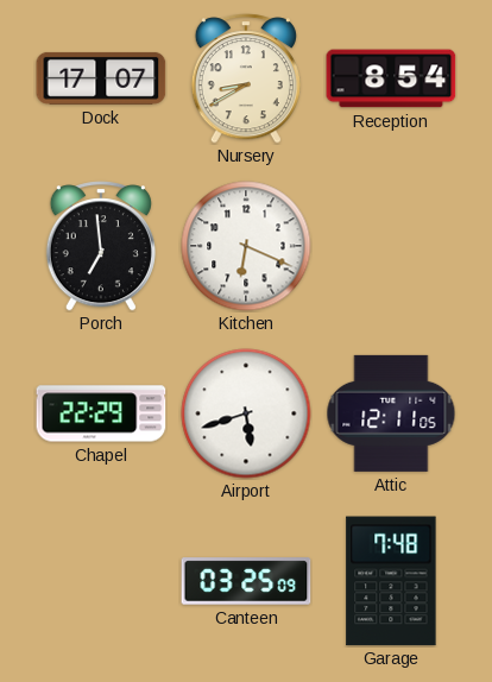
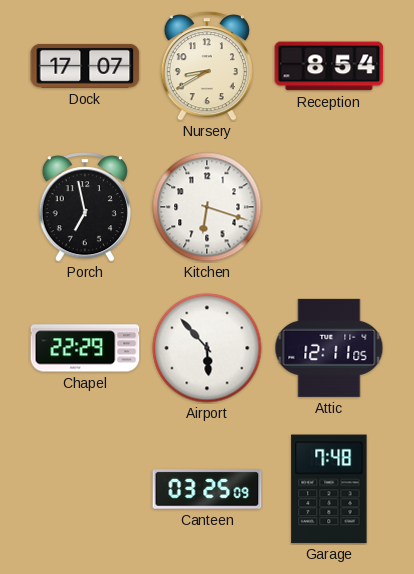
Porch: 6:59 -> 6:58 (85, 207)
Kitchen: 6:19 -> 6:18 (207, 207)
Airport: 5:42 -> 5:53 (207, 348)
